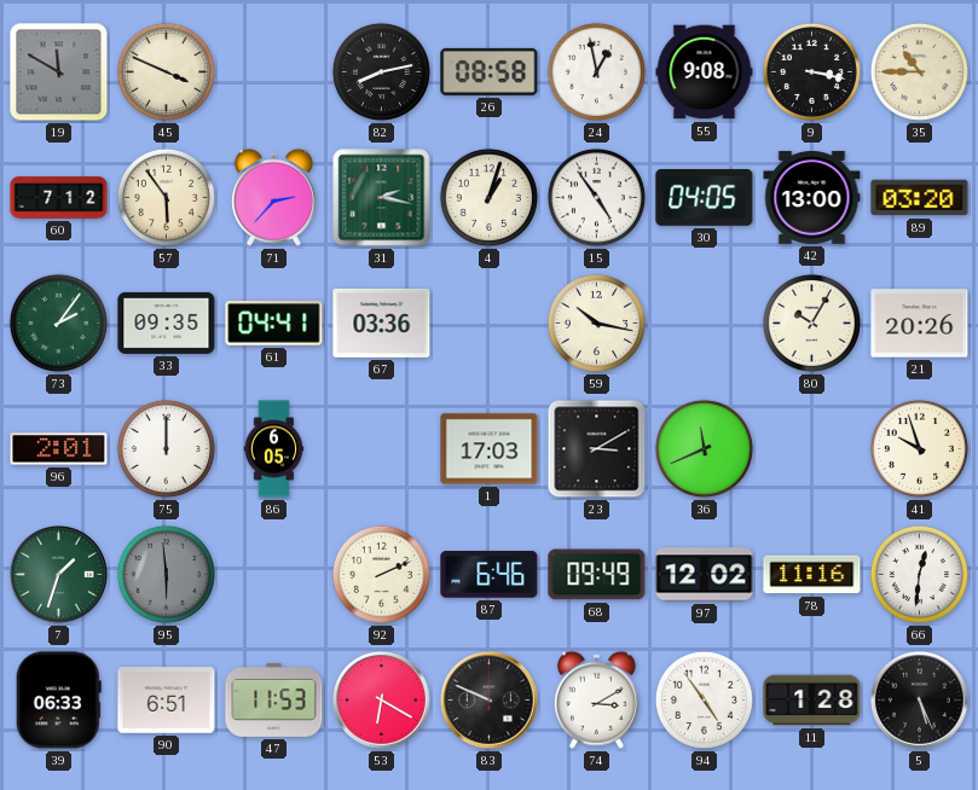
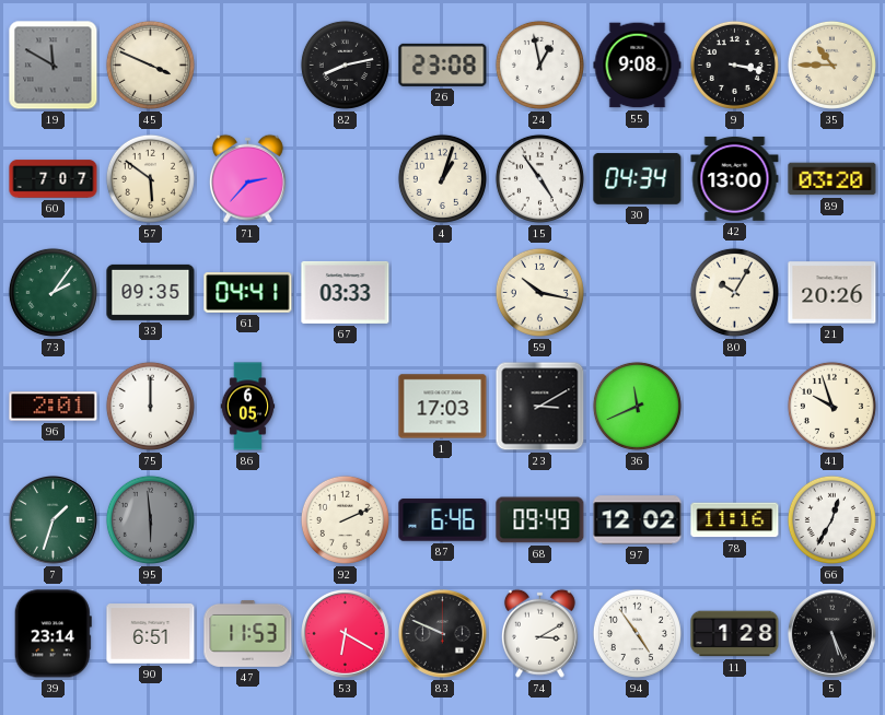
26: 08:58 -> 23:08 (443, 65)
60: 7:12 -> 7:07 (54, 179)
57: 5:54 -> 5:51 (150, 178)
31: 2:17 -> none (382, 198)
30: 04:05 -> 04:34 (638, 178)
67: 03:36 -> 03:33 (346, 292)
66: 12:31 -> 12:35 (831, 519)
39: 06:33 -> 23:14 (53, 634)
